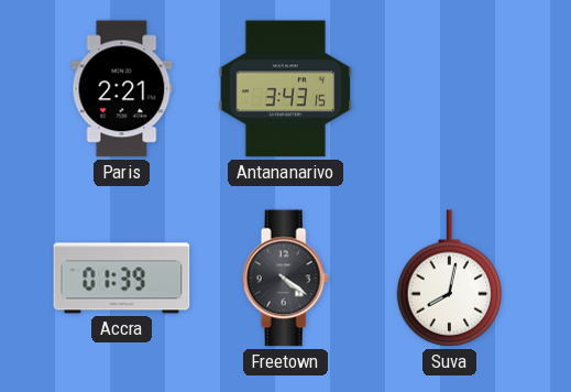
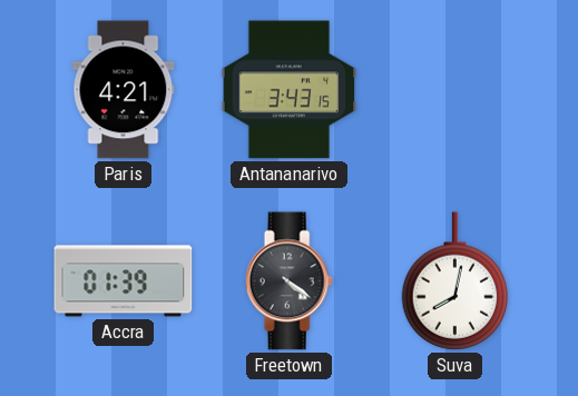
Paris: 2:21 -> 4:21 (124, 90)
